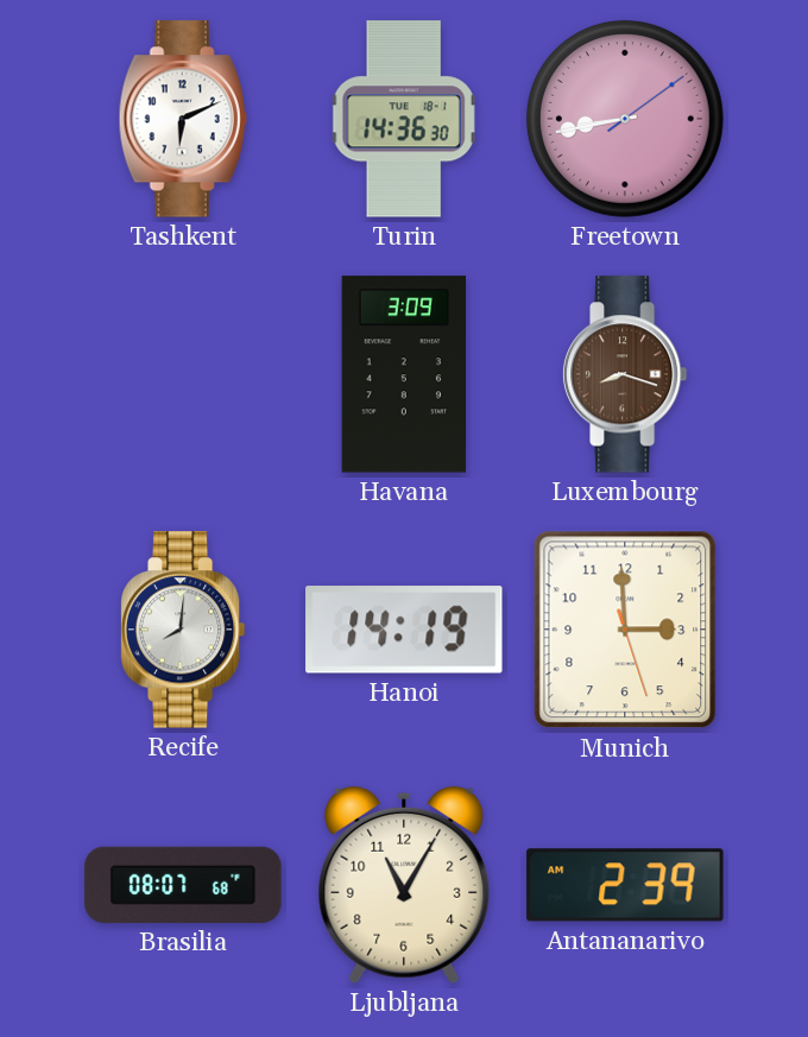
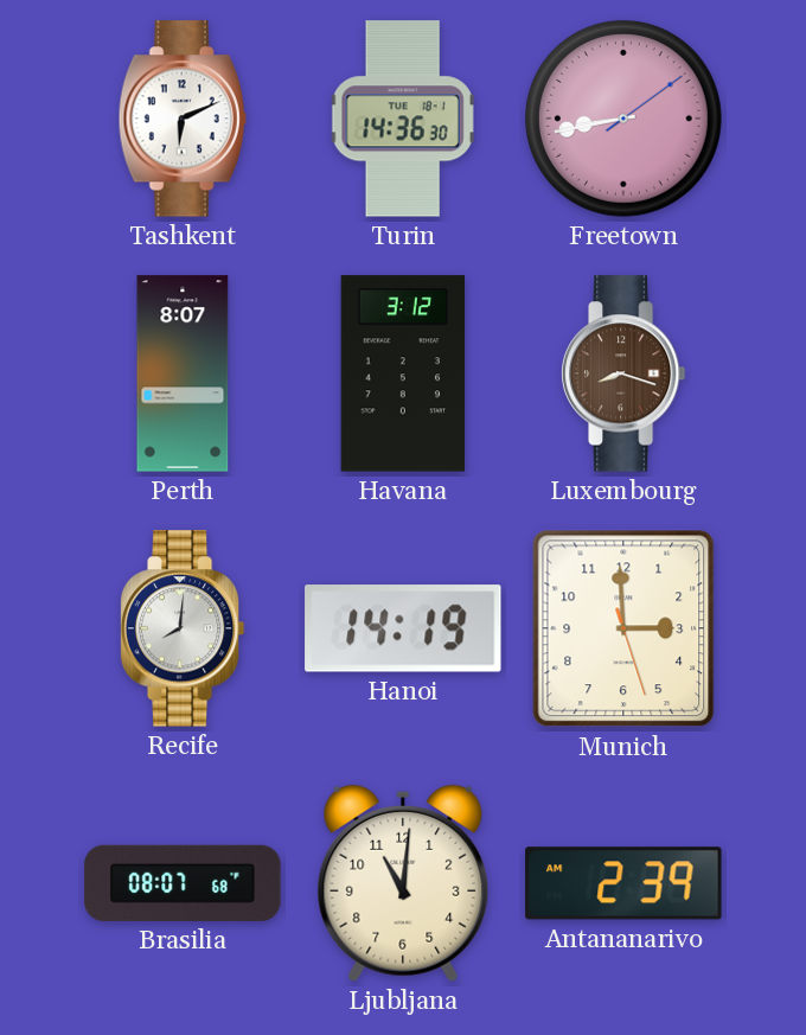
Perth: none -> 8:07 (183, 373)
Havana: 3:09 -> 3:12 (403, 373)
Ljubljana: 11:05 -> 11:01 (403, 883)
